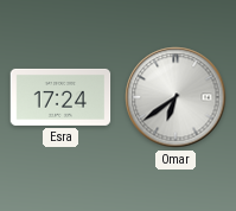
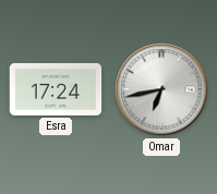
Omar: 6:39 -> 6:43 (161, 89)
